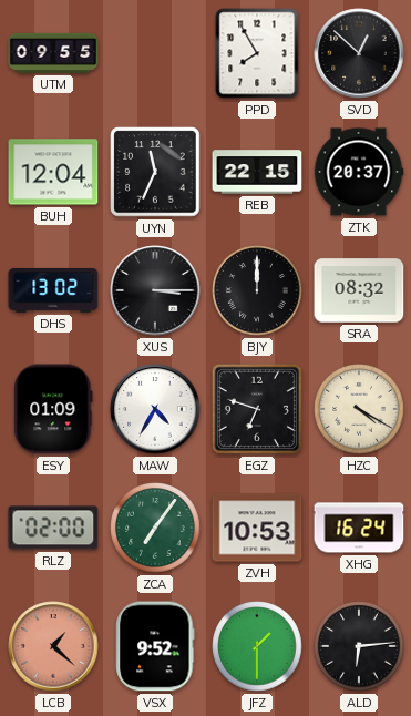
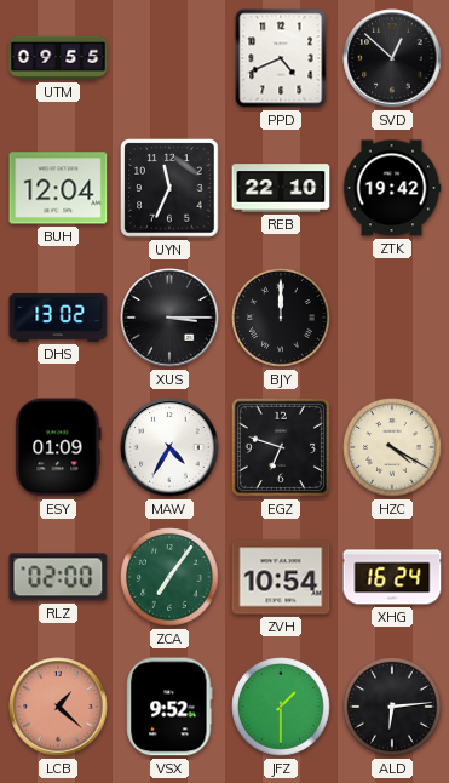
PPD: 7:55 -> 4:41 (281, 58)
REB: 22:15 -> 22:10 (281, 188)
ZTK: 20:37 -> 19:42 (392, 188)
SRA: 08:32 -> none (359, 290)
ZVH: 10:53 -> 10:54 (281, 577)
